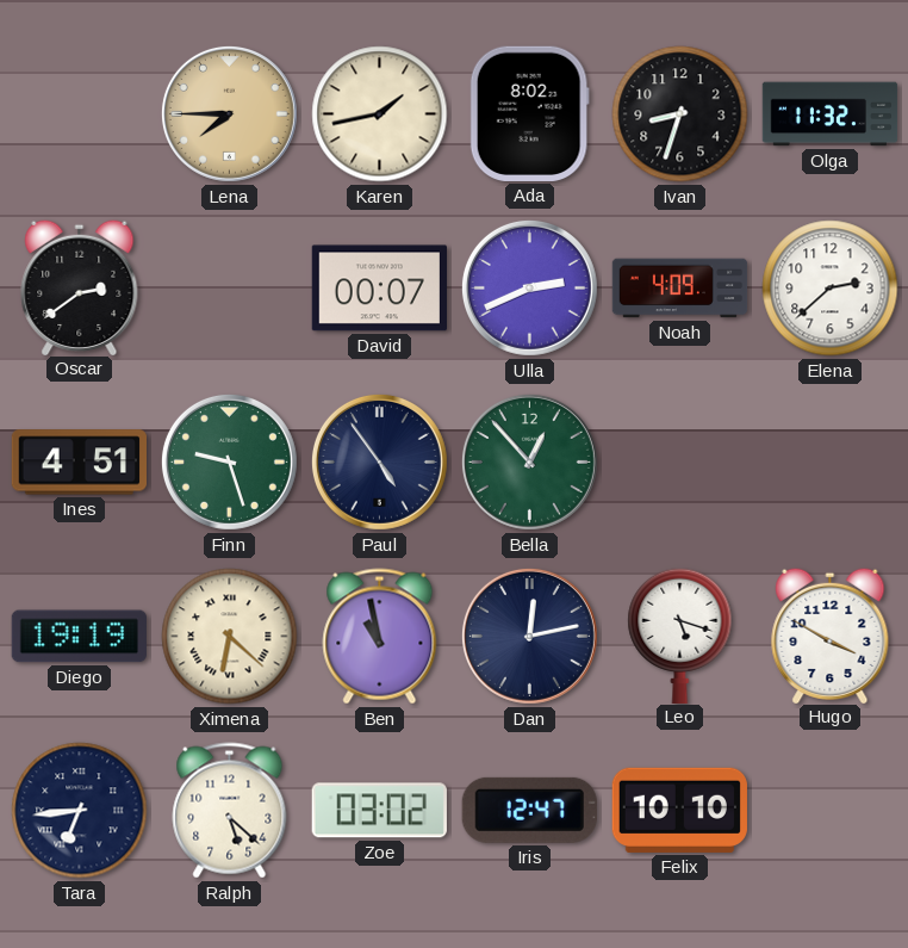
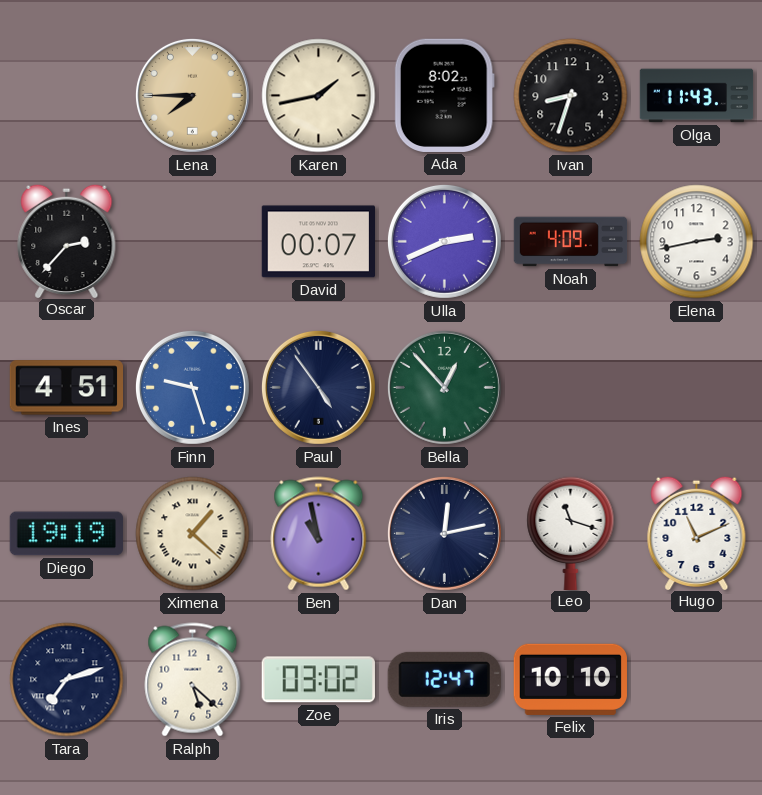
Olga: 11:32 -> 11:43 (697, 96)
Oscar: 2:39 -> 2:37 (67, 240)
Elena: 2:38 -> 2:43 (697, 242)
Finn dial: green -> blue (192, 387)
Ximena: 6:22 -> 1:22 (193, 534)
Leo: 5:18 -> 11:18 (571, 533)
Hugo: 3:50 -> 11:11 (697, 532)
Tara: 6:44 -> 7:12 (67, 680)
